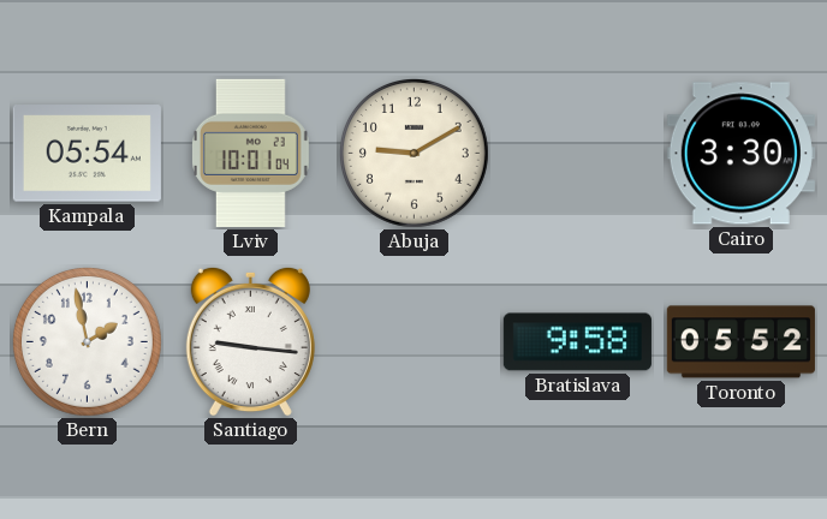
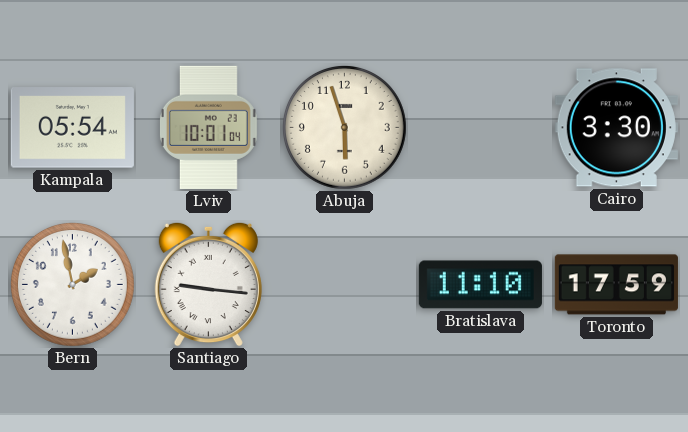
Abuja: 9:10 -> 5:57 (344, 127)
Bratislava: 9:58 -> 11:10 (480, 285)
Toronto: 05:52 -> 17:59 (616, 285)
